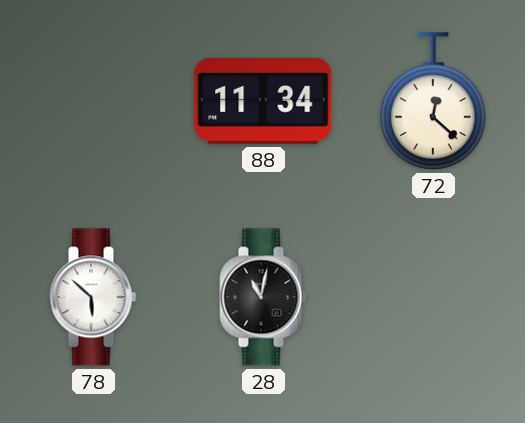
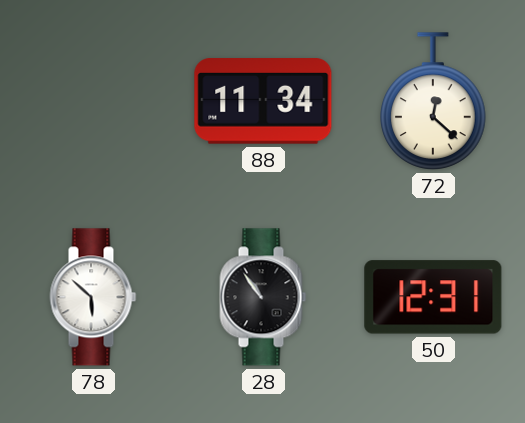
28: 11:02 -> 10:54 (263, 297)
50: none -> 12:31 (433, 297)
